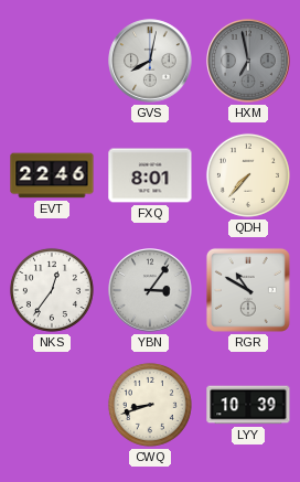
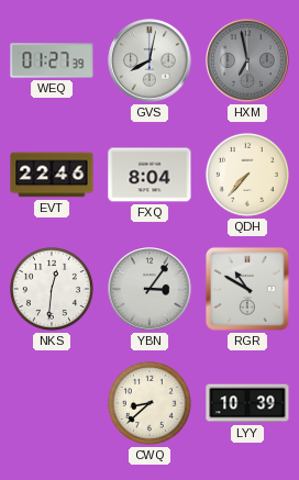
WEQ: none -> 01:27 (52, 60)
FXQ: 8:01 -> 8:04 (149, 175)
NKS: 12:36 -> 12:31 (52, 289)
CWQ: 8:42 -> 8:38 (149, 403)
